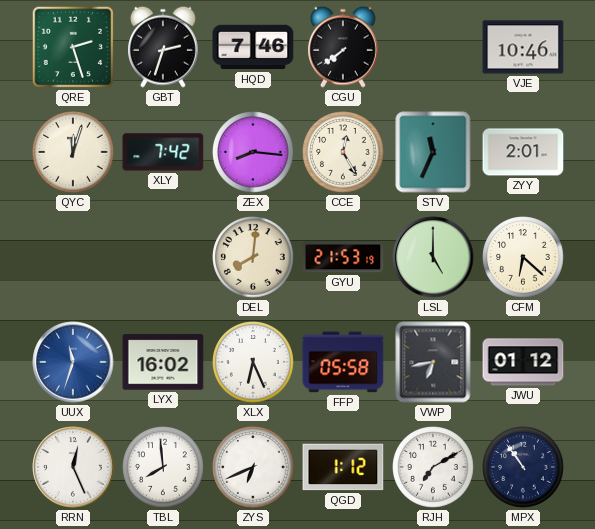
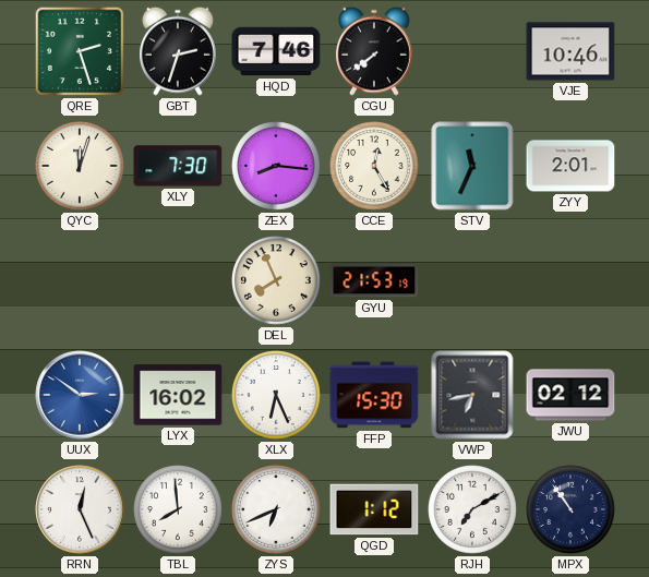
XLY: 7:42 -> 7:30 (178, 166)
DEL: 8:01 -> 7:56 (276, 280)
LSL: 5:00 -> none (433, 257)
CFM: 6:22 -> none (523, 257)
UUX: 11:33 -> 2:51 (80, 395)
FFP: 05:58 -> 15:30 (374, 395)
JWU: 01:12 -> 02:12 (570, 395)
